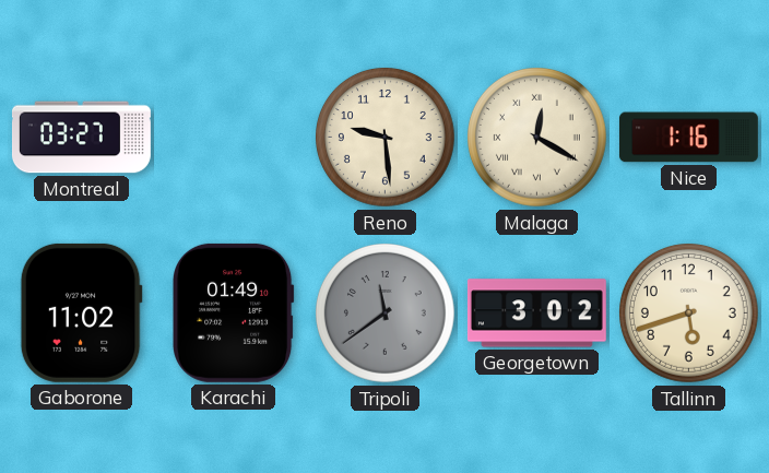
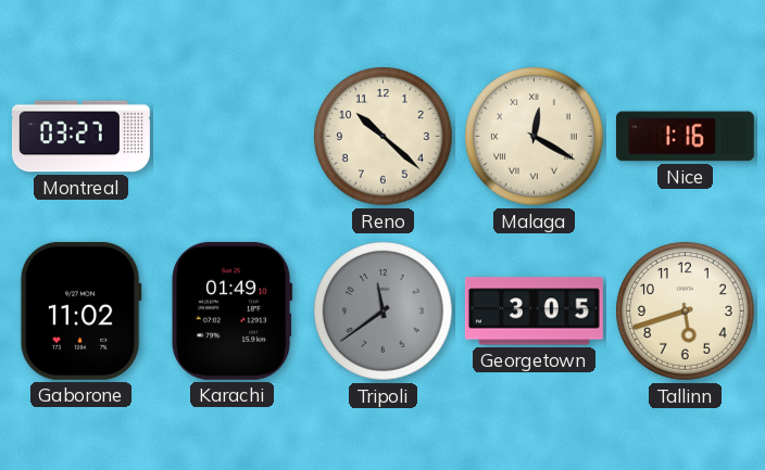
Reno: 9:29 -> 10:22 (384, 137)
Georgetown: 3:02 -> 3:05 (534, 312)
